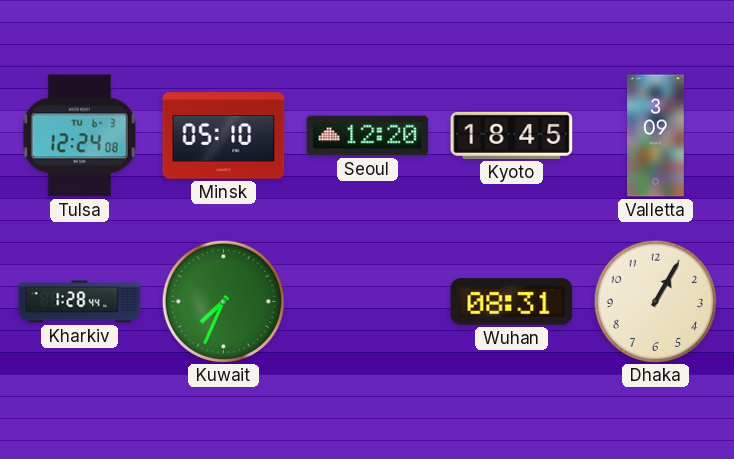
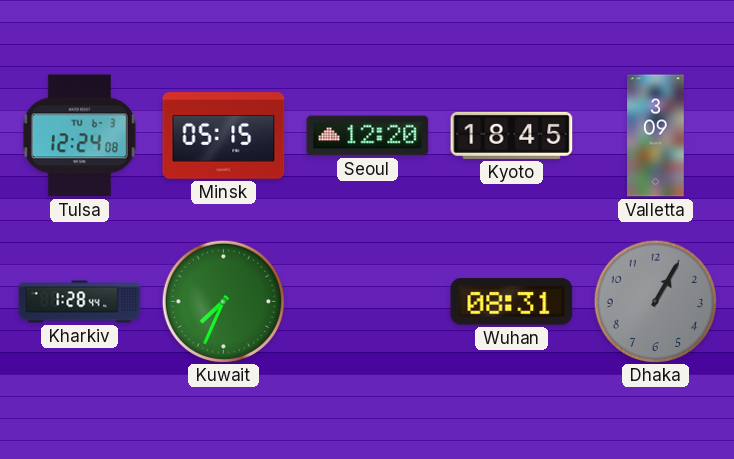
Minsk: 05:10 -> 05:15 (224, 136)
Dhaka dial: cream -> grey (655, 301)
